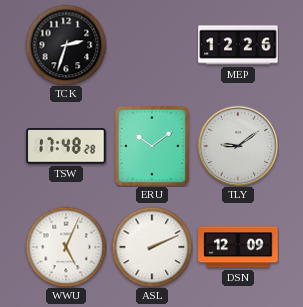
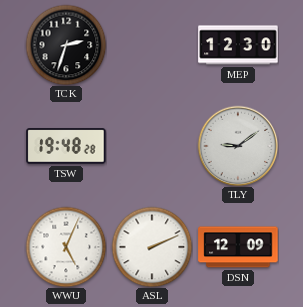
MEP: 12:26 -> 12:30 (238, 45)
TSW: 17:48 -> 19:48 (66, 146)
ERU: 10:09 -> none (152, 146)
